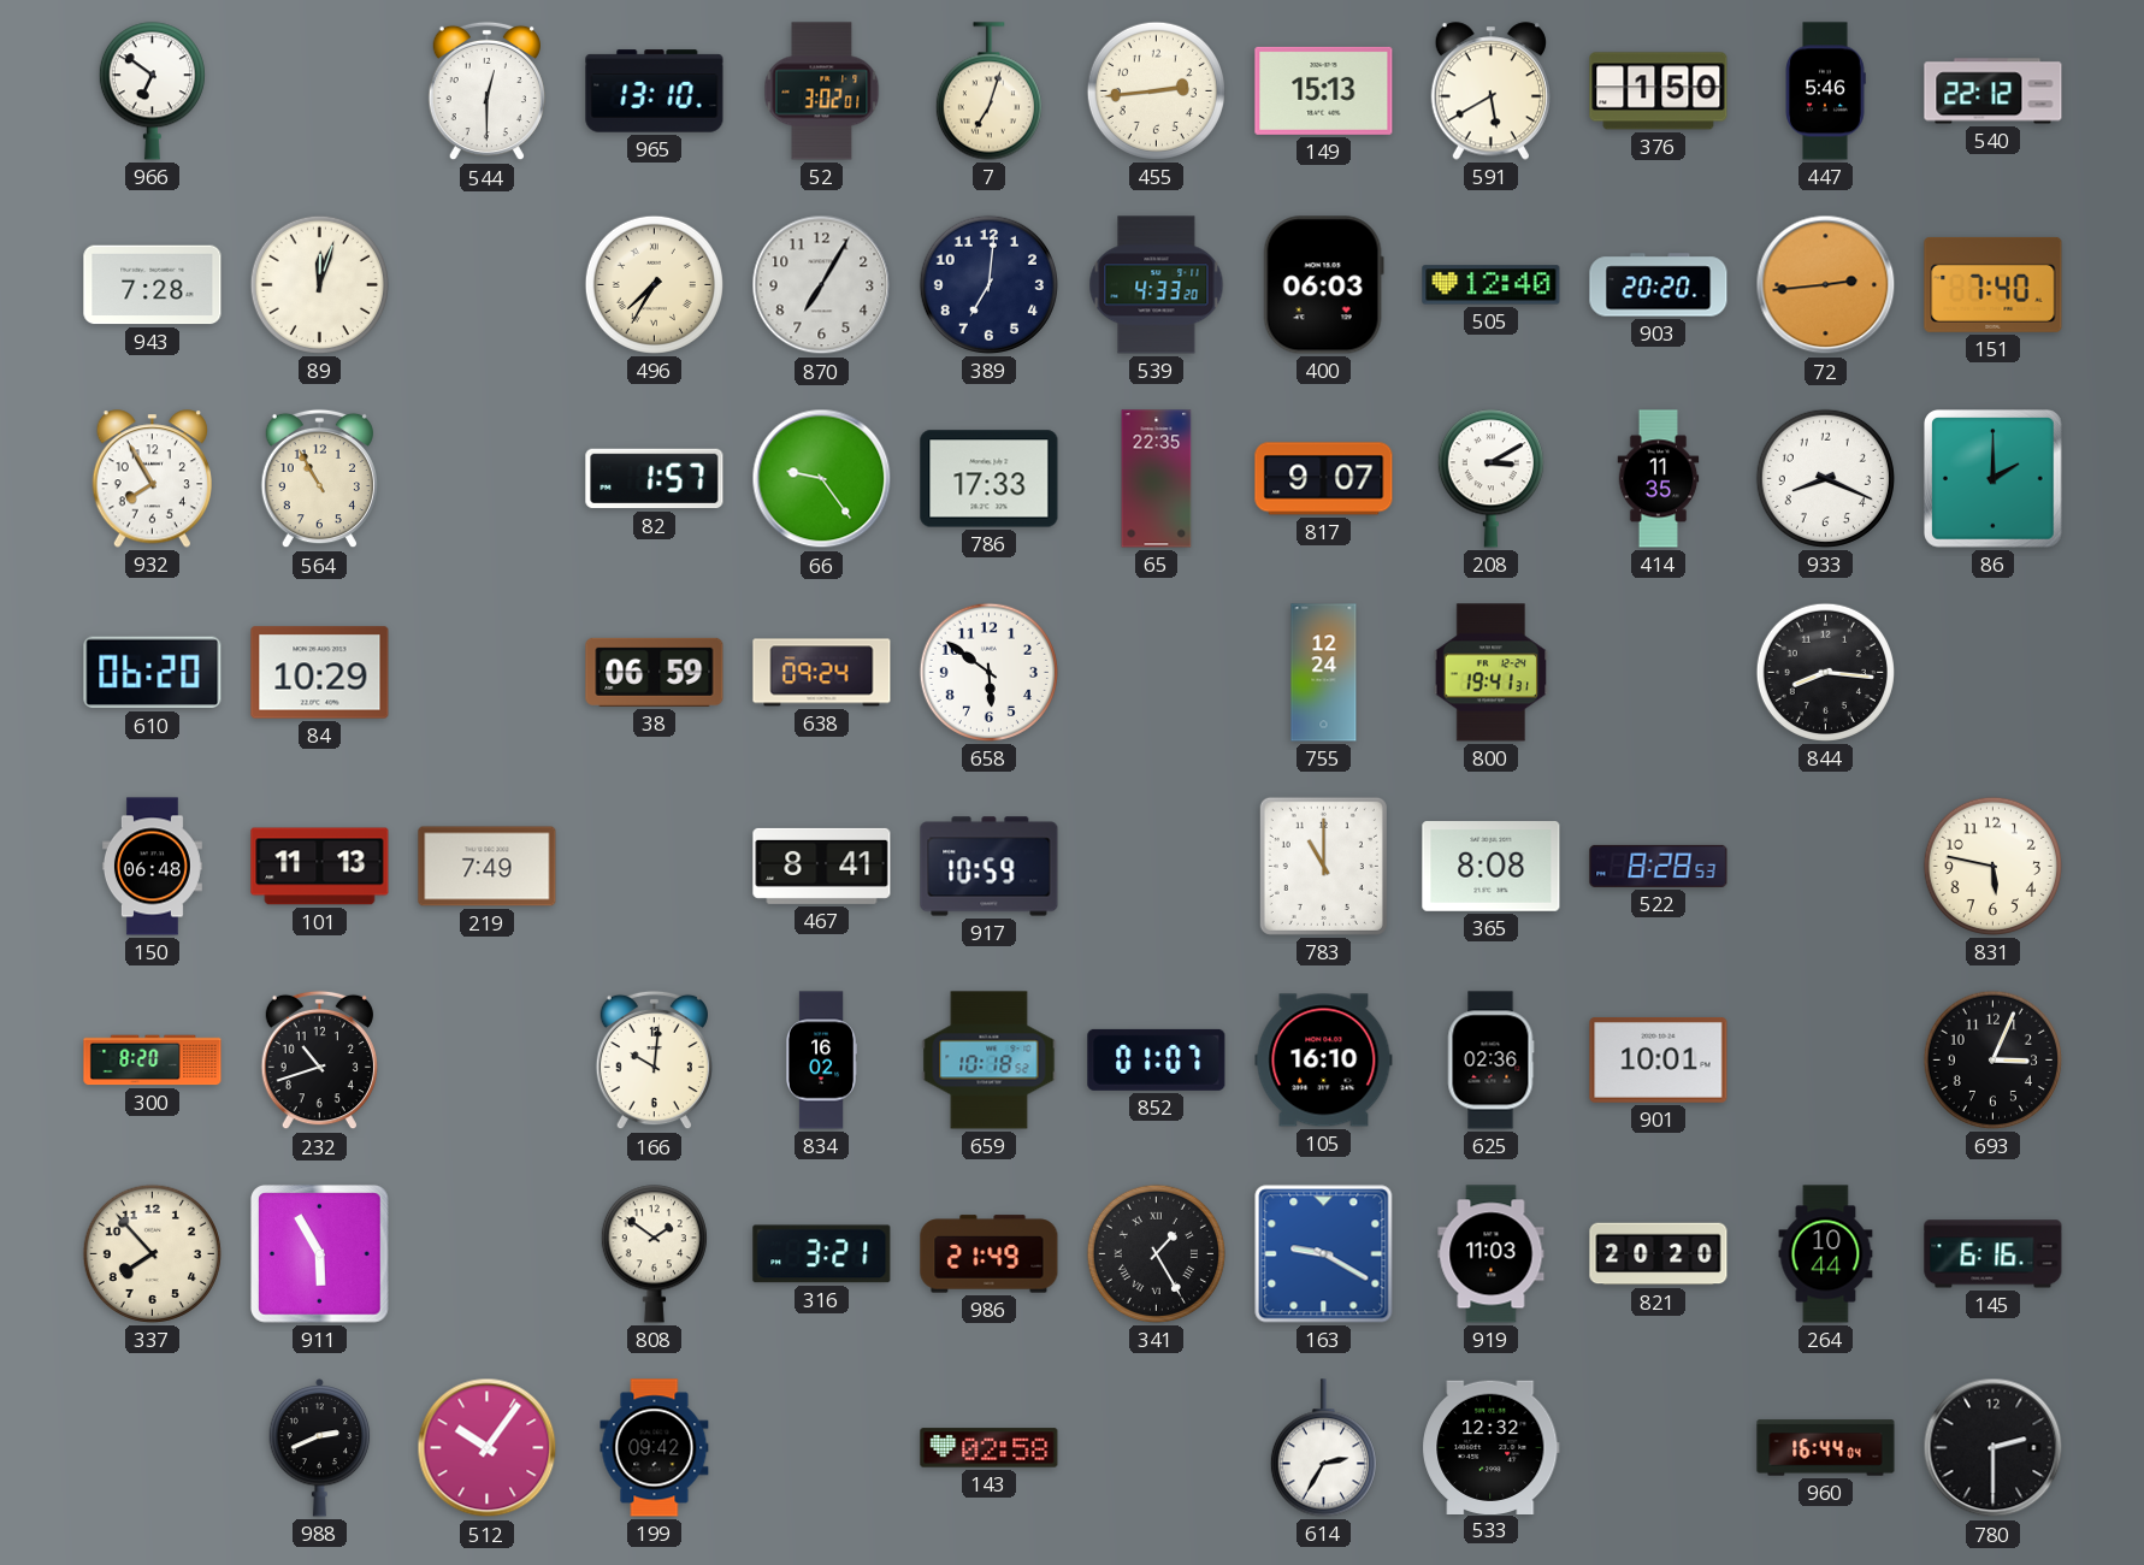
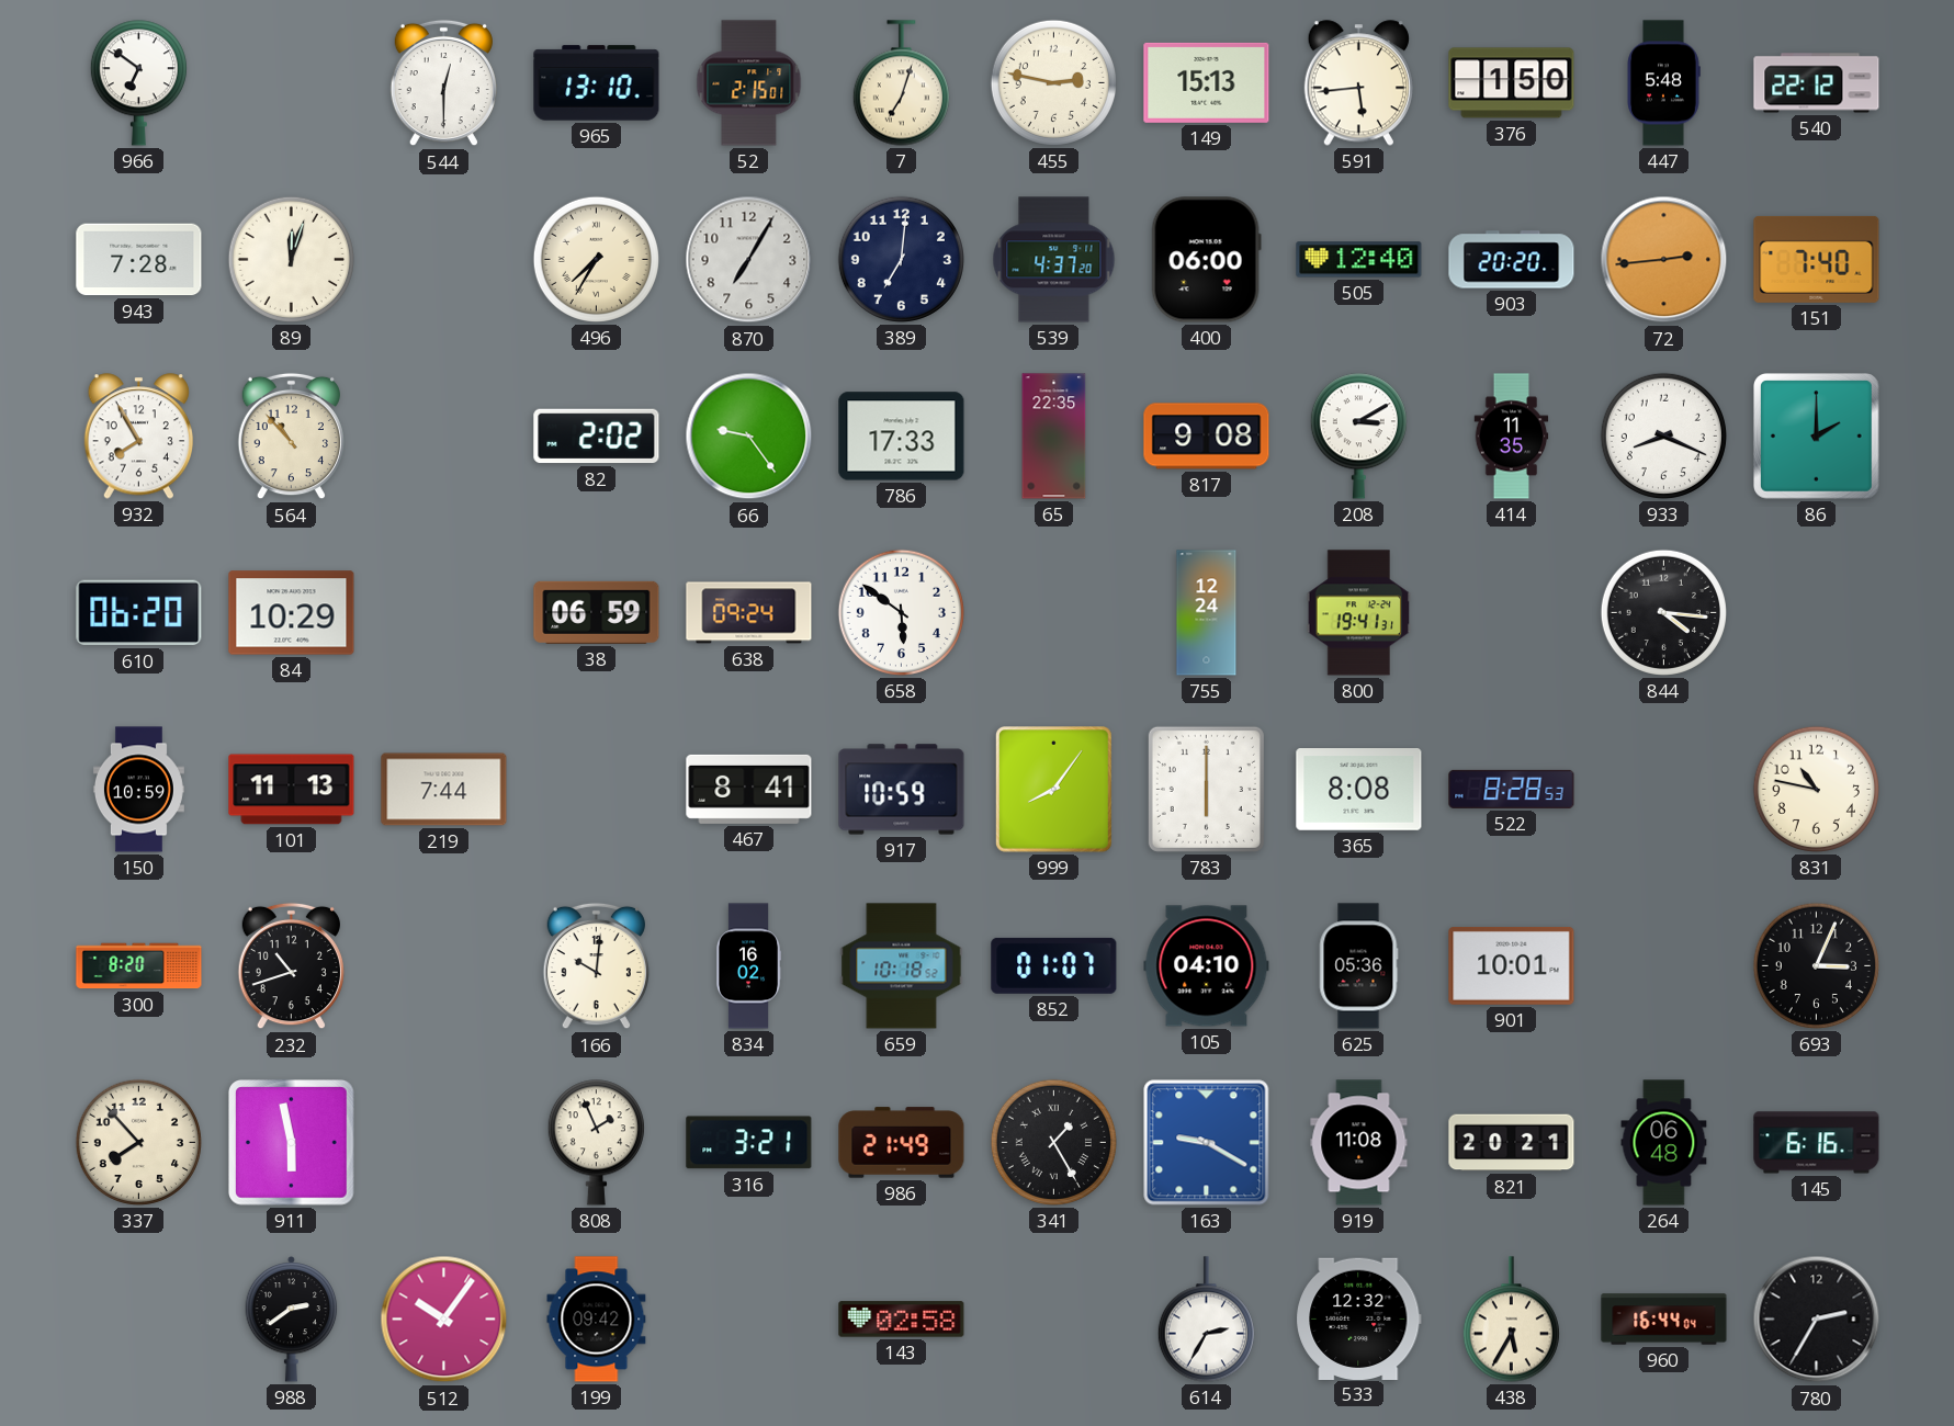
52: 3:02 -> 2:15 (749, 83)
455: 2:44 -> 2:47 (1053, 82)
591: 5:40 -> 5:44 (1358, 83)
447: 5:46 -> 5:48 (1663, 83)
539: 4:33 -> 4:37 (1054, 260)
400: 06:03 -> 06:00 (1206, 260)
564: 10:55 -> 10:53 (291, 437)
82: 1:57 -> 2:02 (597, 437)
817: 9:07 -> 9:08 (1207, 437)
844: 8:16 -> 4:16 (1663, 612)
150: 06:48 -> 10:59 (138, 790)
219: 7:49 -> 7:44 (444, 790)
999: none -> 8:06 (1054, 790)
783: 11:00 -> 6:00 (1206, 789)
831: 5:47 -> 10:47 (1816, 789)
105: 16:10 -> 04:10 (1207, 966)
625: 02:36 -> 05:36 (1358, 966)
911: 5:55 -> 5:58 (292, 1143)
808: 1:51 -> 1:56 (596, 1143)
919: 11:03 -> 11:08 (1359, 1143)
821: 20:20 -> 20:21 (1512, 1143)
264: 10:44 -> 06:48 (1664, 1143)
988: 2:41 -> 2:39 (292, 1319)
438: none -> 5:35 (1511, 1320)
780: 2:30 -> 2:35 (1817, 1320)
